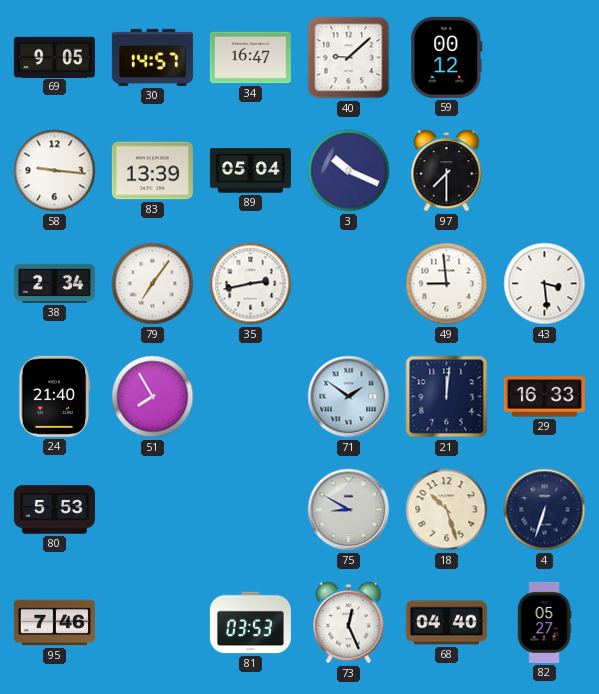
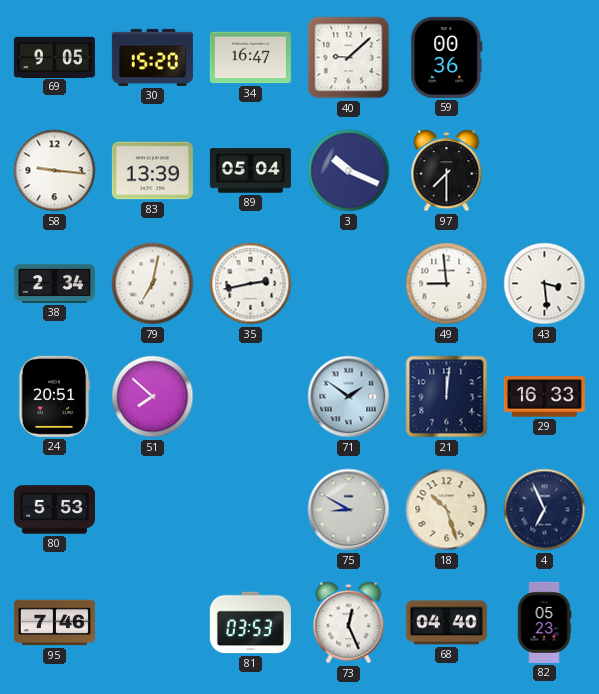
30: 14:57 -> 15:20 (152, 57)
59: 00:12 -> 00:36 (447, 57)
79: 7:06 -> 7:02 (153, 284)
24: 21:40 -> 20:51 (55, 396)
51: 7:55 -> 7:52 (153, 397)
4: 6:33 -> 6:56 (545, 510)
82: 05:27 -> 05:23 (544, 622)
